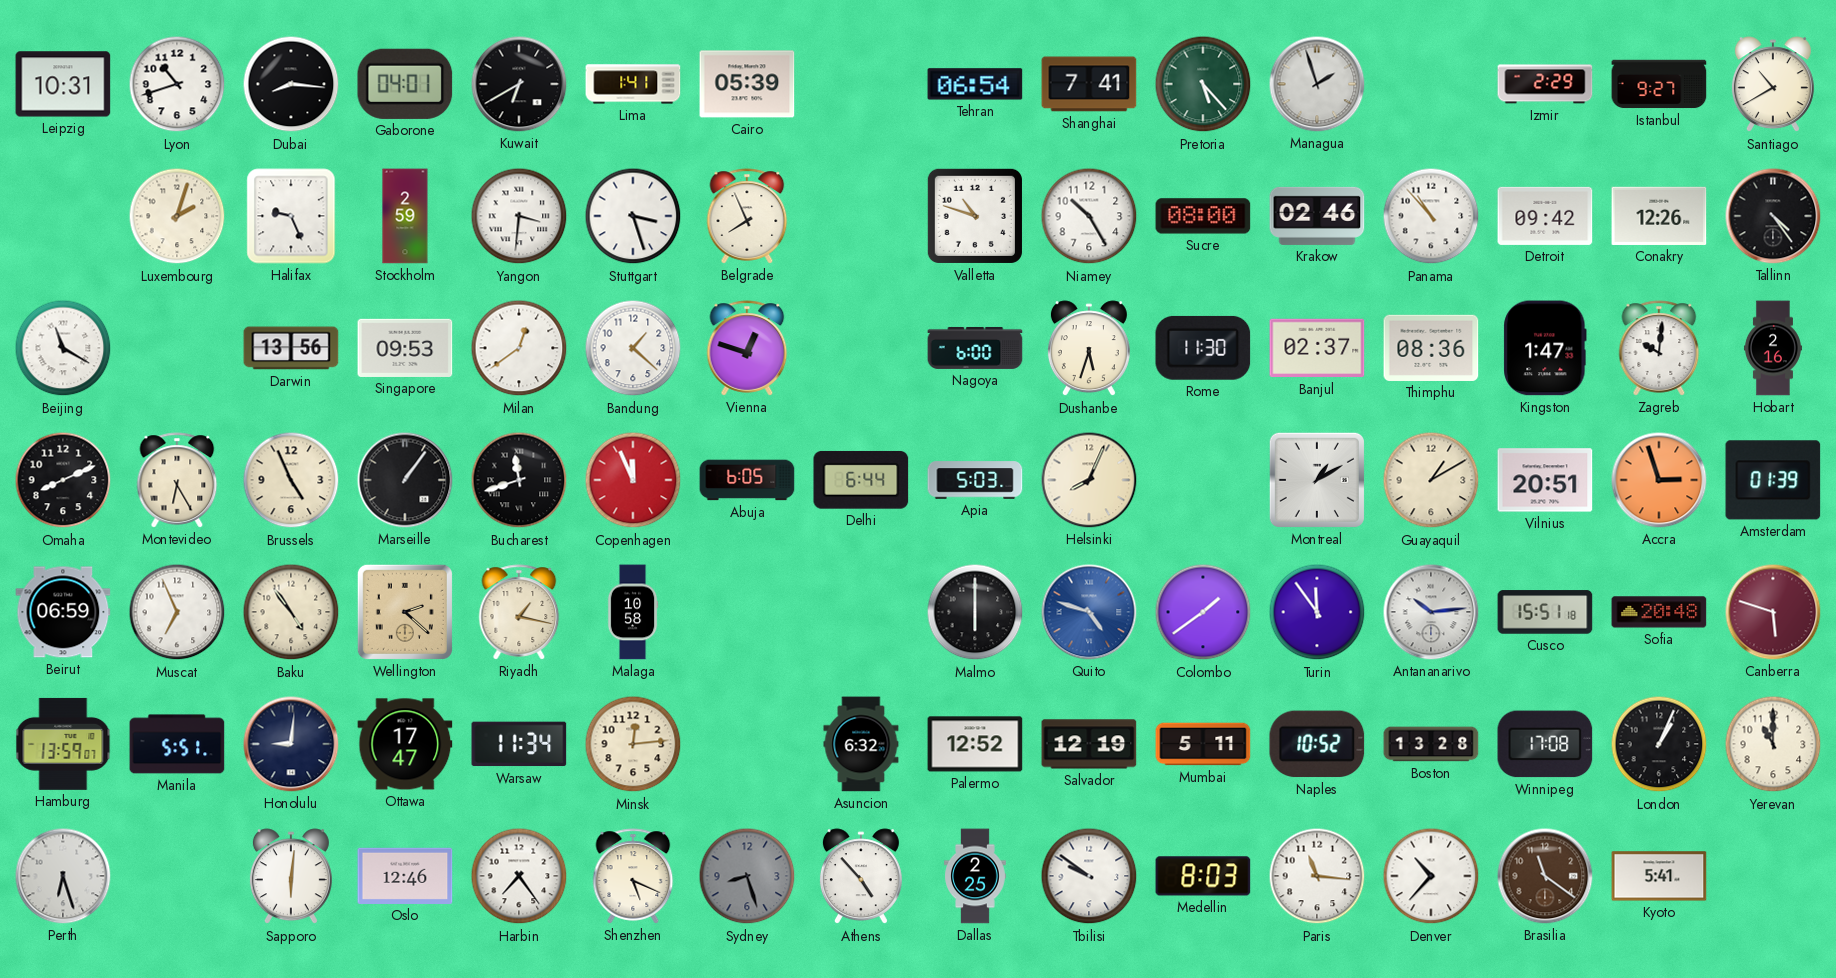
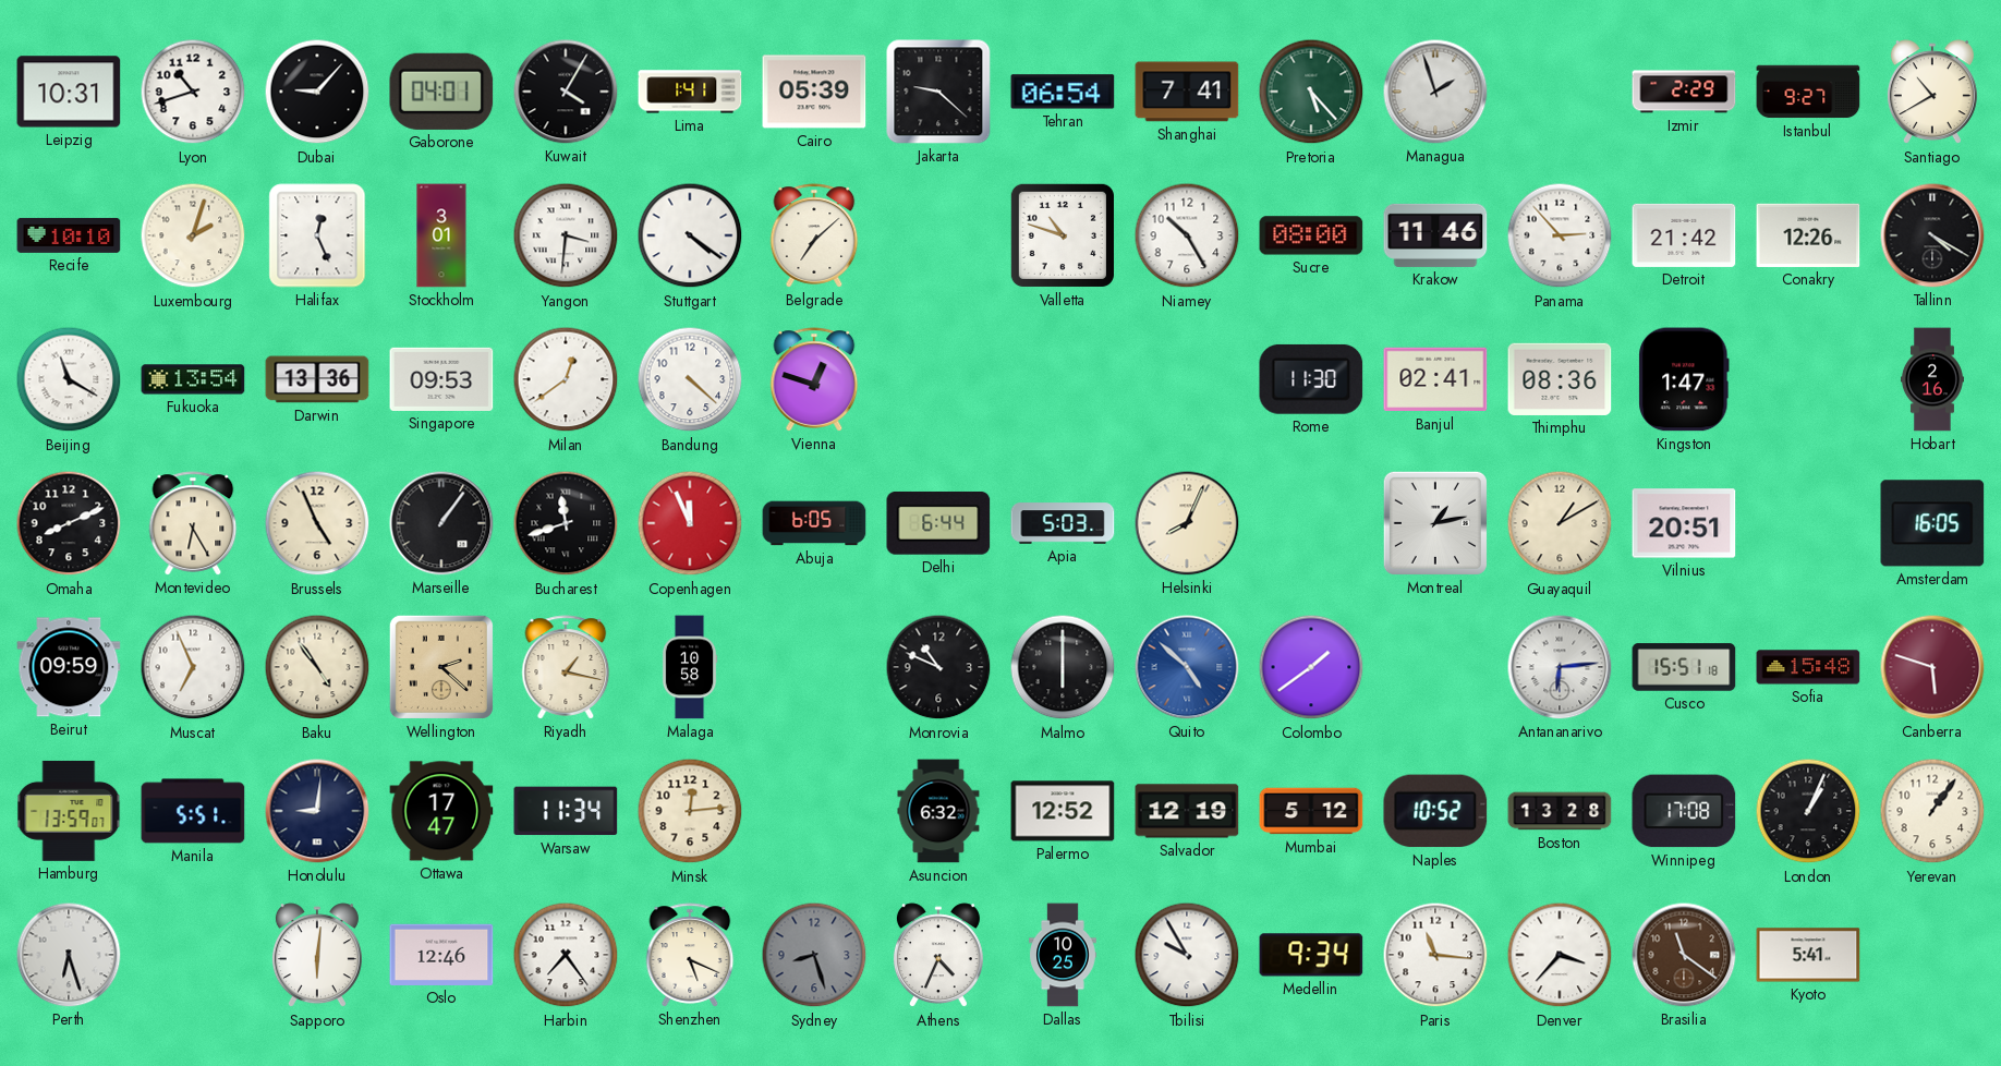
Dubai: 8:16 -> 9:07 (317, 92)
Kuwait: 6:40 -> 4:05 (566, 92)
Jakarta: none -> 9:22 (938, 92)
Recife: none -> 10:10 (69, 235)
Halifax: 9:26 -> 12:26 (317, 235)
Stockholm: 2:59 -> 3:01 (441, 235)
Stuttgart: 3:27 -> 4:21 (690, 235)
Belgrade: 7:56 -> 7:08 (814, 235)
Krakow: 02:46 -> 11:46 (1435, 235)
Panama: 10:53 -> 2:53 (1560, 235)
Detroit: 09:42 -> 21:42 (1684, 235)
Tallinn: 4:24 -> 4:20 (1932, 235)
Fukuoka: none -> 13:54 (193, 379)
Darwin: 13:56 -> 13:36 (317, 379)
Bandung: 1:22 -> 4:22 (690, 379)
Nagoya: 6:00 -> none (975, 348)
Dushanbe: 5:33 -> none (1089, 349)
Banjul: 02:37 -> 02:41 (1435, 379)
Zagreb: 10:01 -> none (1659, 348)
Montreal: 1:10 -> 1:13 (1435, 523)
Accra: 2:57 -> none (1659, 480)
Amsterdam: 01:39 -> 16:05 (1932, 523)
Beirut: 06:59 -> 09:59 (69, 667)
Monrovia: none -> 10:49 (938, 667)
Quito: 4:48 -> 4:52 (1187, 667)
Turin: 11:54 -> none (1317, 612)
Antananarivo: 10:14 -> 6:14 (1560, 667)
Sofia: 20:48 -> 15:48 (1808, 667)
Mumbai: 5:11 -> 5:12 (1311, 811)
Yerevan: 11:00 -> 1:06 (1932, 811)
Athens: 4:53 -> 4:34 (938, 956)
Dallas: 2:25 -> 10:25 (1063, 955)
Tbilisi: 9:51 -> 9:55 (1187, 955)
Medellin: 8:03 -> 9:34 (1311, 955)
Denver: 10:37 -> 3:37 (1560, 955)
